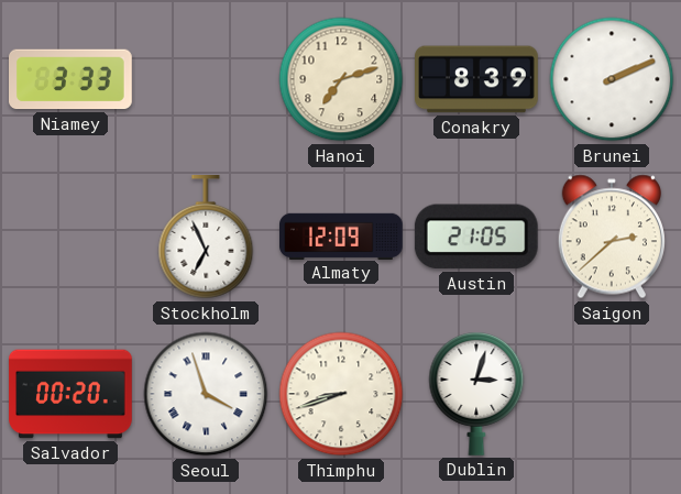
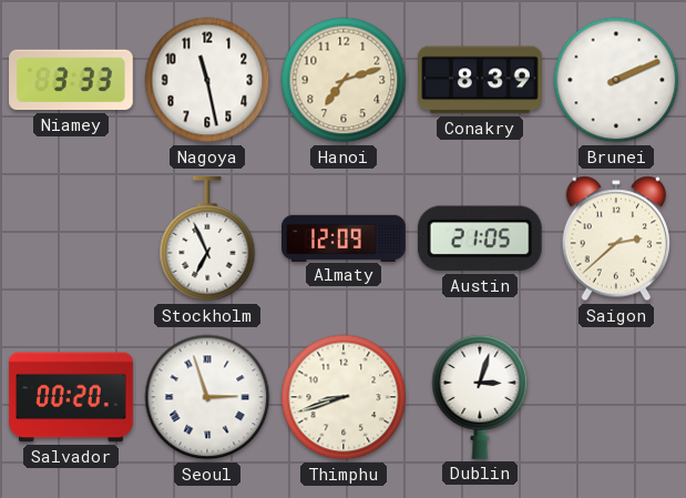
Nagoya: none -> 11:28 (207, 80)
Seoul: 3:57 -> 2:57 (207, 397)
